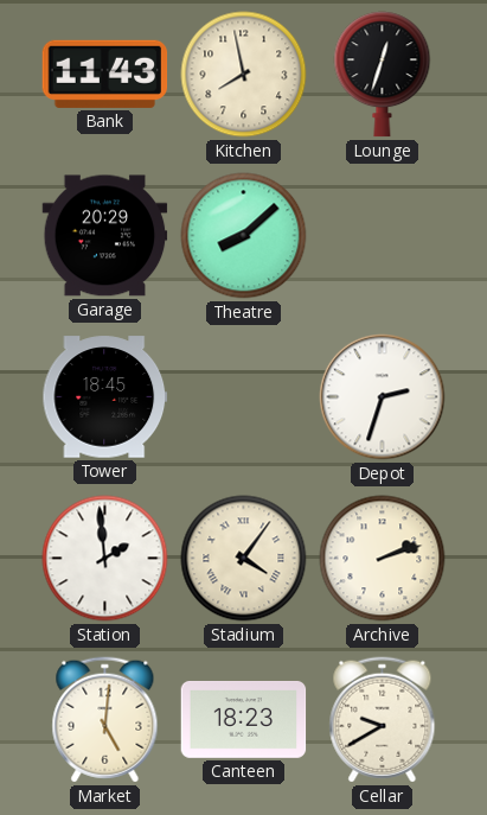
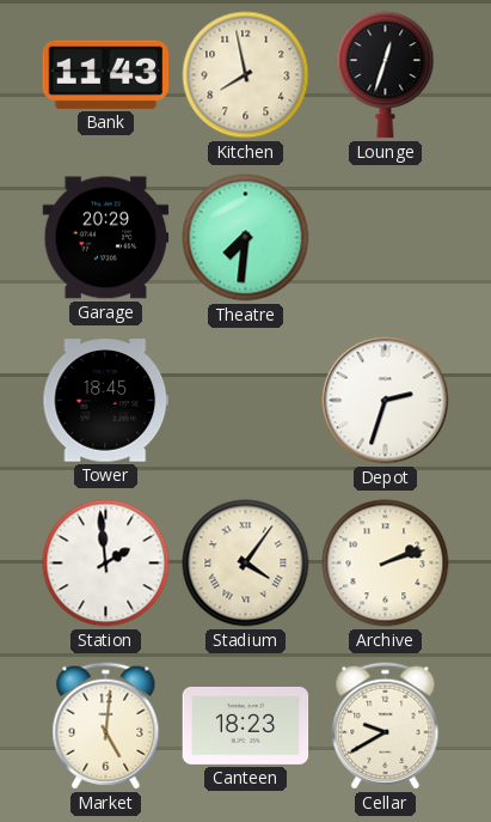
Theatre: 8:08 -> 7:31 (246, 238)
